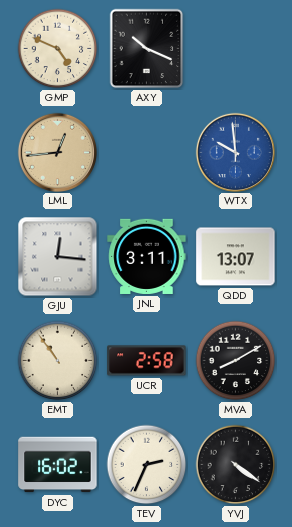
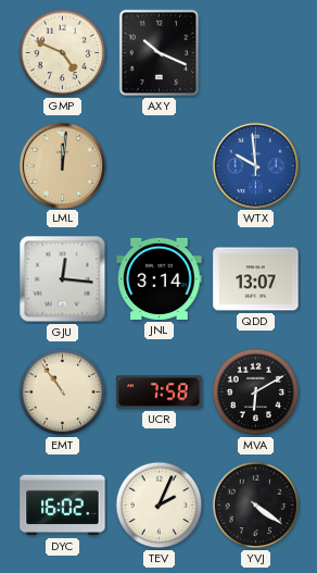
LML: 12:44 -> 12:01 (62, 165)
JNL: 3:11 -> 3:14 (160, 278)
UCR: 2:58 -> 7:58 (160, 393)
MVA: 8:10 -> 6:10 (256, 393)
TEV: 2:34 -> 2:04 (160, 506)
